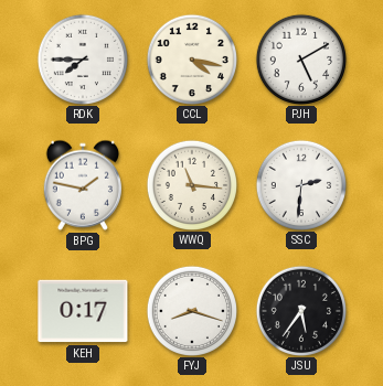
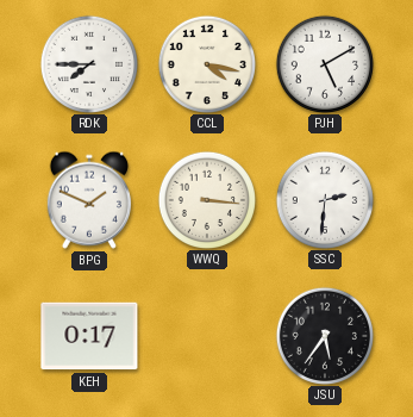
BPG: 1:47 -> 1:49 (89, 200)
WWQ: 11:16 -> 3:16 (206, 199)
FYJ: 8:18 -> none (191, 310)
